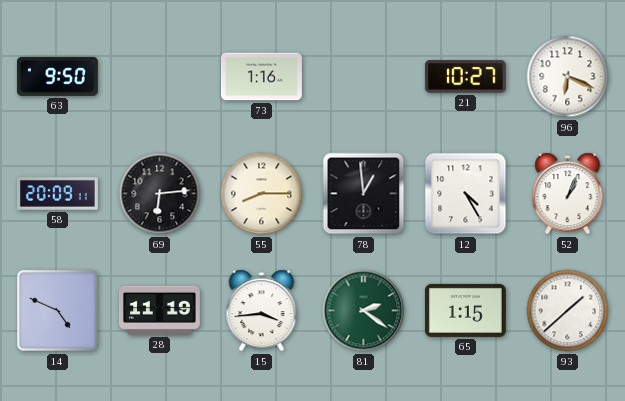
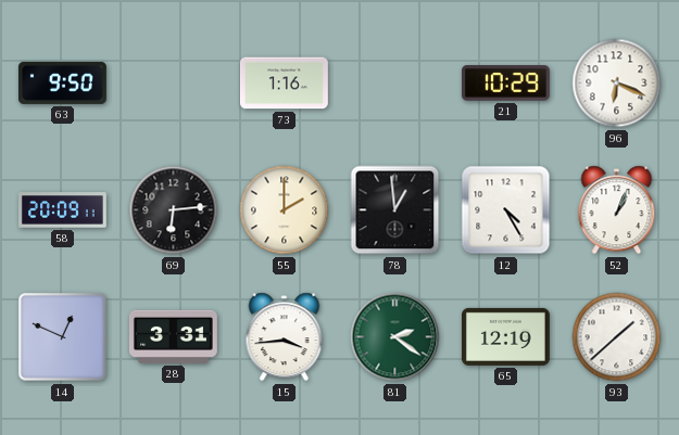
21: 10:27 -> 10:29 (505, 84)
55: 8:15 -> 2:00 (285, 210)
14: 4:49 -> 12:49 (63, 337)
28: 11:19 -> 3:31 (173, 336)
65: 1:15 -> 12:19 (505, 336)
